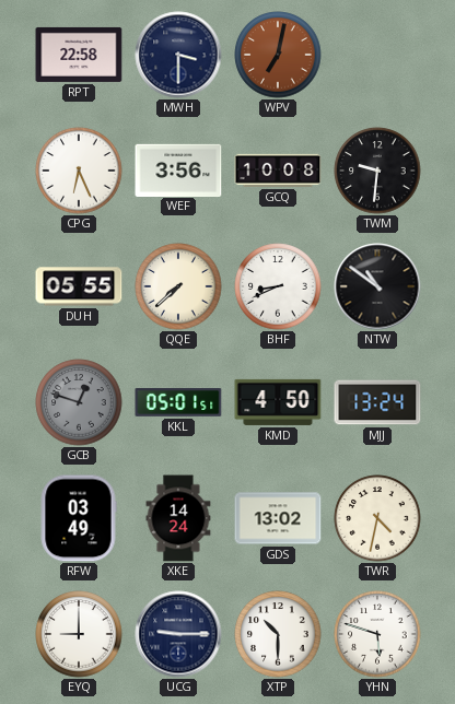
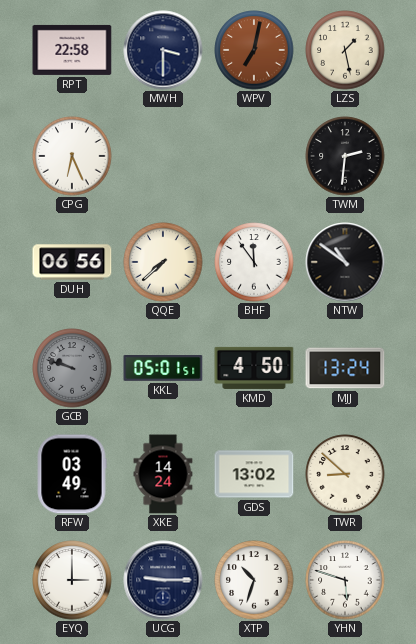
LZS: none -> 1:28 (345, 50)
WEF: 3:56 -> none (178, 169)
GCQ: 10:08 -> none (278, 171)
TWM: 9:31 -> 2:31 (345, 156)
DUH: 05:55 -> 06:56 (72, 262)
BHF: 8:41 -> 11:54 (254, 262)
GCB: 12:48 -> 9:48 (72, 368)
TWR: 4:32 -> 8:52 (345, 474)
EYQ: 9:00 -> 3:00 (72, 580)
XTP: 10:30 -> 10:33 (254, 580)
